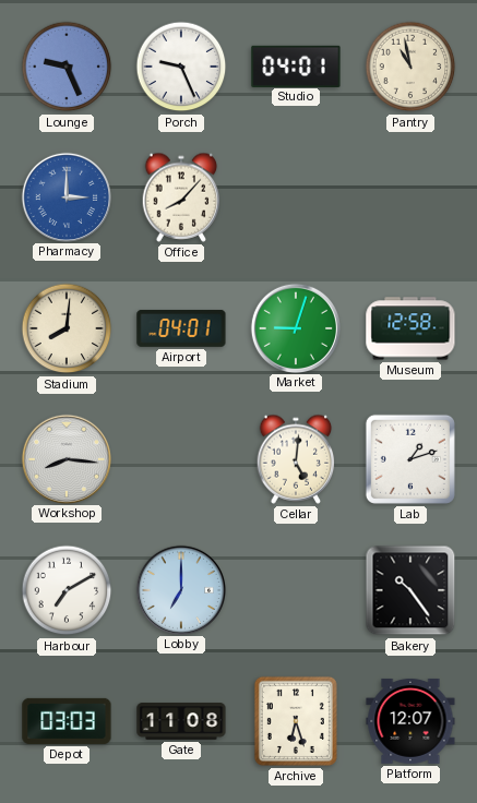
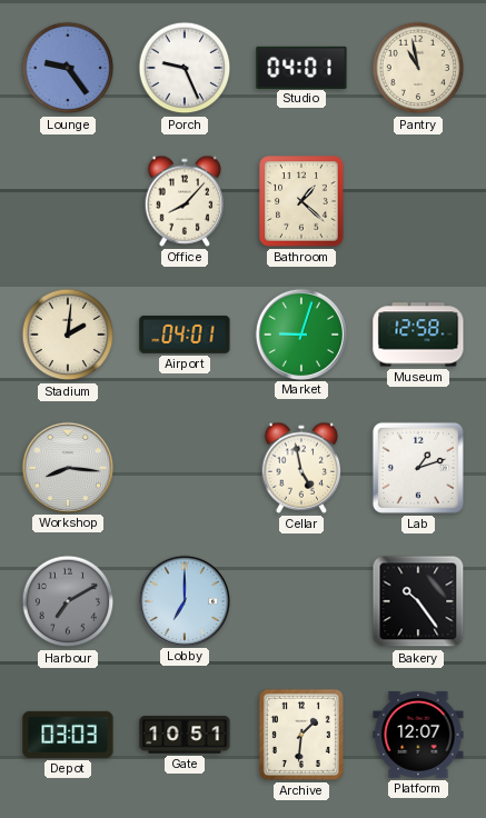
Lounge: 9:26 -> 9:24 (68, 68)
Pharmacy: 3:00 -> none (65, 196)
Bathroom: none -> 1:22 (301, 201)
Stadium: 8:01 -> 2:01 (68, 335)
Cellar: 5:01 -> 4:58 (301, 468)
Harbour dial: white -> grey (68, 601)
Gate: 11:08 -> 10:51 (185, 735)
Archive: 6:27 -> 1:31 (301, 735)
